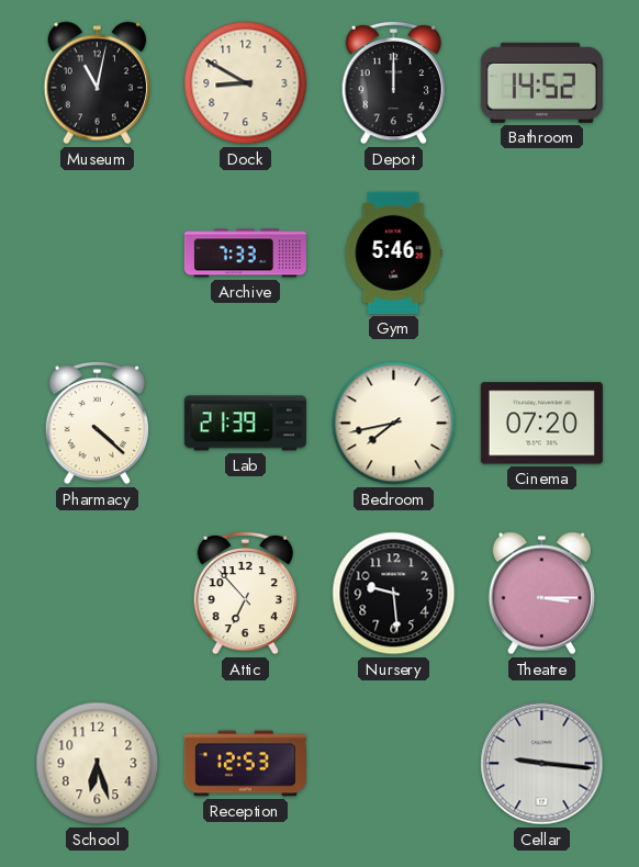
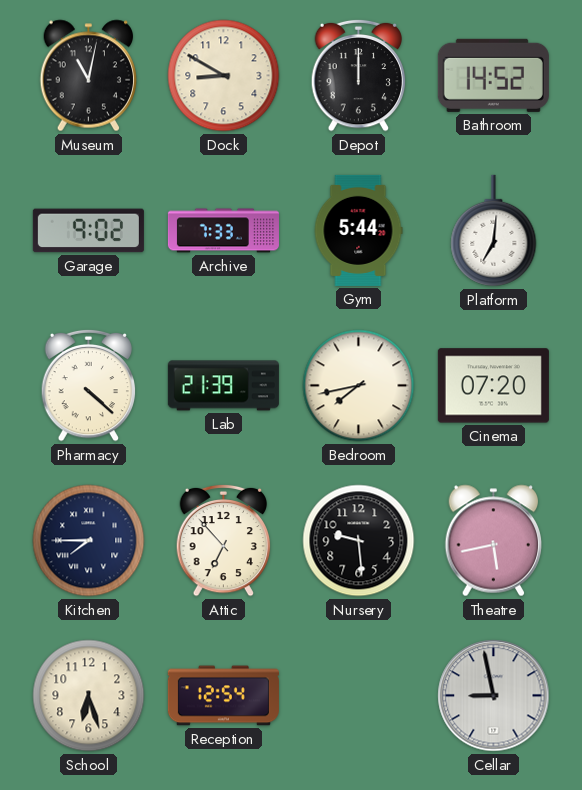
Garage: none -> 9:02 (88, 231)
Gym: 5:46 -> 5:44 (358, 230)
Platform: none -> 7:01 (494, 231)
Kitchen: none -> 7:45 (89, 541)
Theatre: 3:15 -> 5:43 (493, 541)
Reception: 12:53 -> 12:54 (223, 696)
Cellar: 9:16 -> 8:58 (494, 696)
